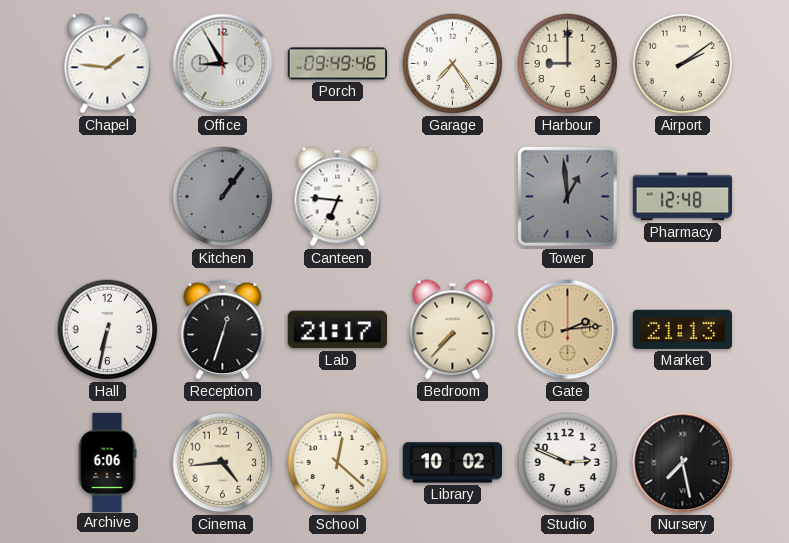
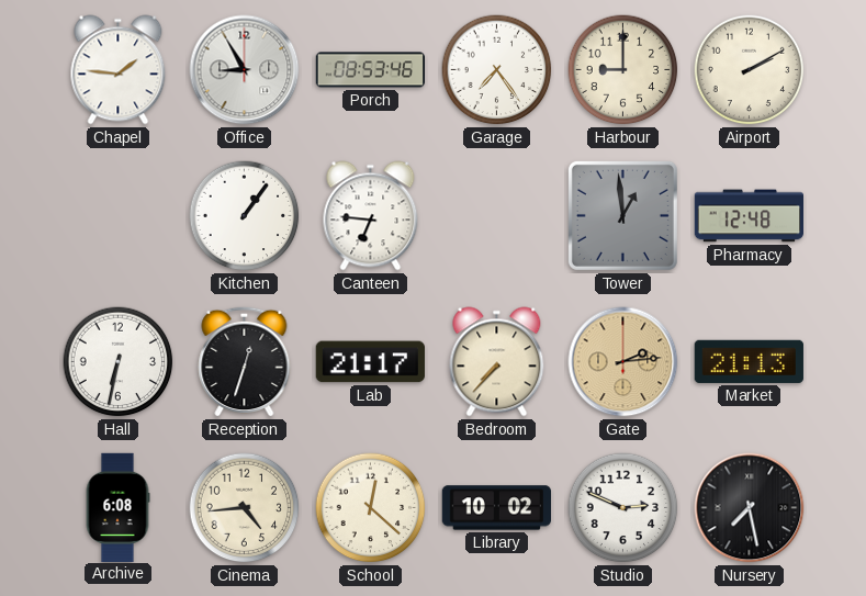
Porch: 09:49 -> 08:53 (370, 70)
Airport: 2:09 -> 2:10 (750, 70)
Kitchen dial: grey -> white (245, 216)
Archive: 6:06 -> 6:08 (117, 507)
